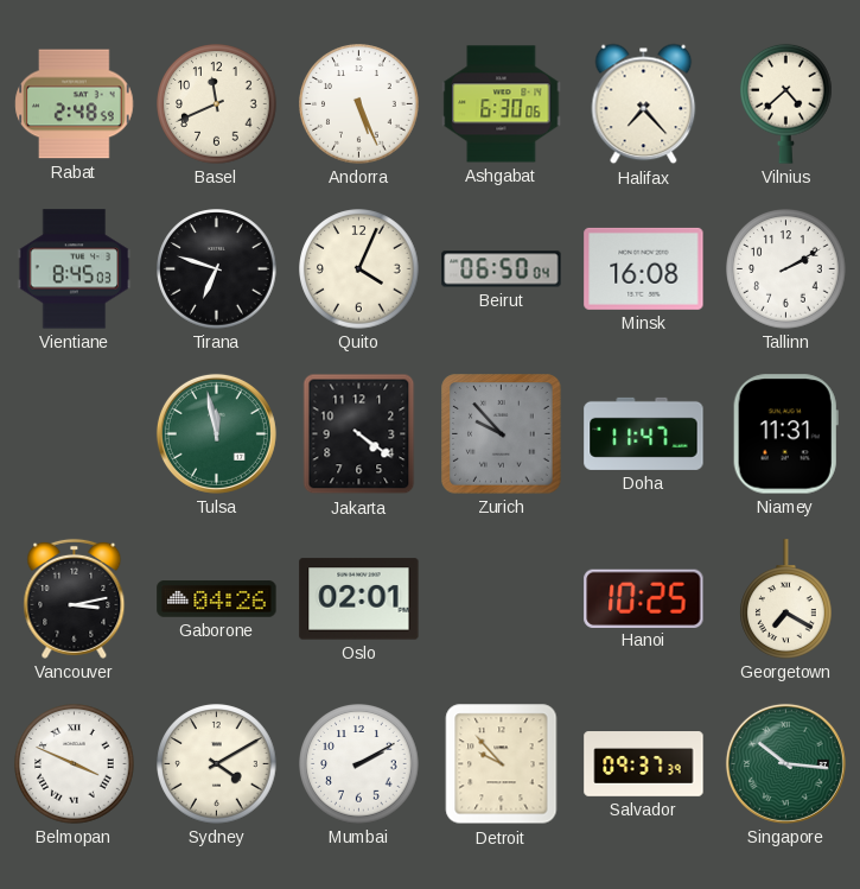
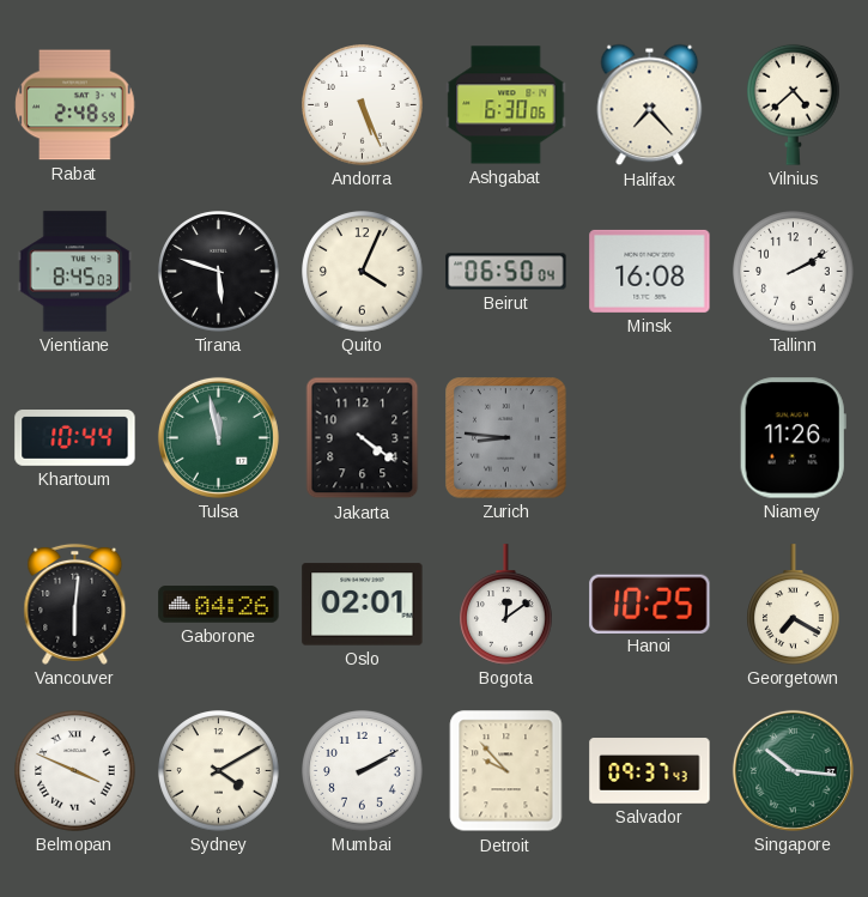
Basel: 11:41 -> none (217, 104)
Tirana: 6:48 -> 5:48 (219, 272)
Khartoum: none -> 10:44 (75, 438)
Zurich: 9:53 -> 8:46 (506, 438)
Doha: 11:47 -> none (644, 433)
Niamey: 11:31 -> 11:26 (793, 438)
Vancouver: 3:13 -> 6:01 (75, 604)
Bogota: none -> 12:09 (506, 605)
Salvador: 09:37:39 -> 09:37:43 (650, 771)
